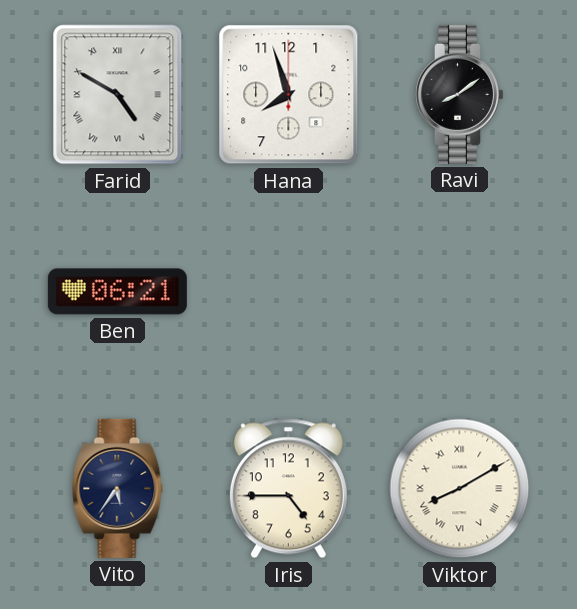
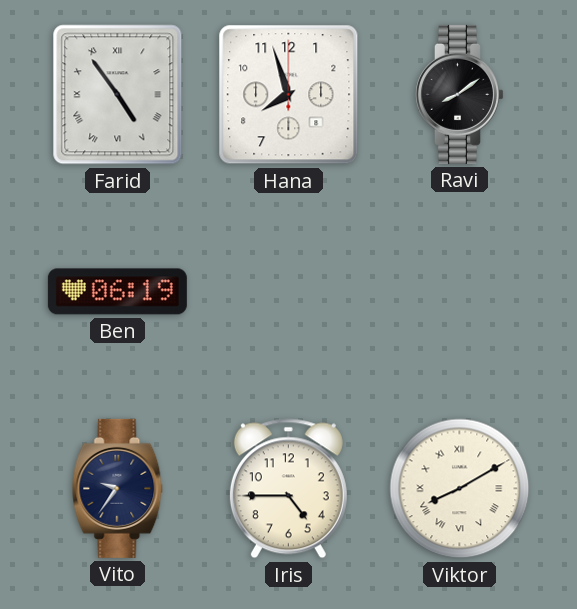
Farid: 4:50 -> 4:54 (118, 95)
Ben: 06:21 -> 06:19 (117, 292)
Vito: 5:36 -> 9:36 (118, 488)
